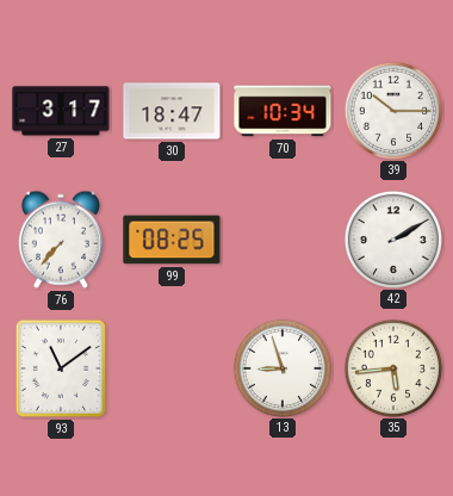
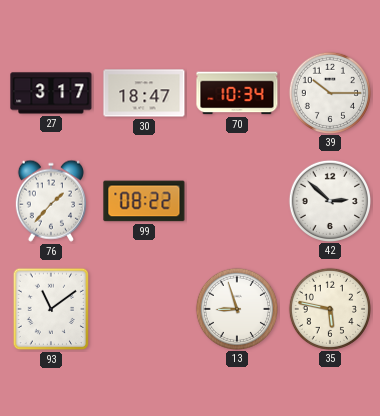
76: 7:37 -> 1:37 (51, 201)
99: 08:25 -> 08:22 (144, 201)
42: 2:10 -> 2:52 (329, 200)
35: 5:44 -> 5:47 (329, 308)
